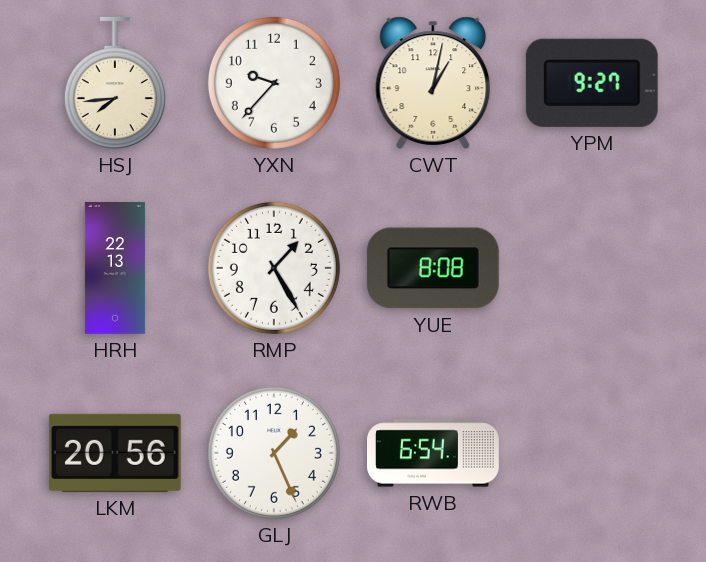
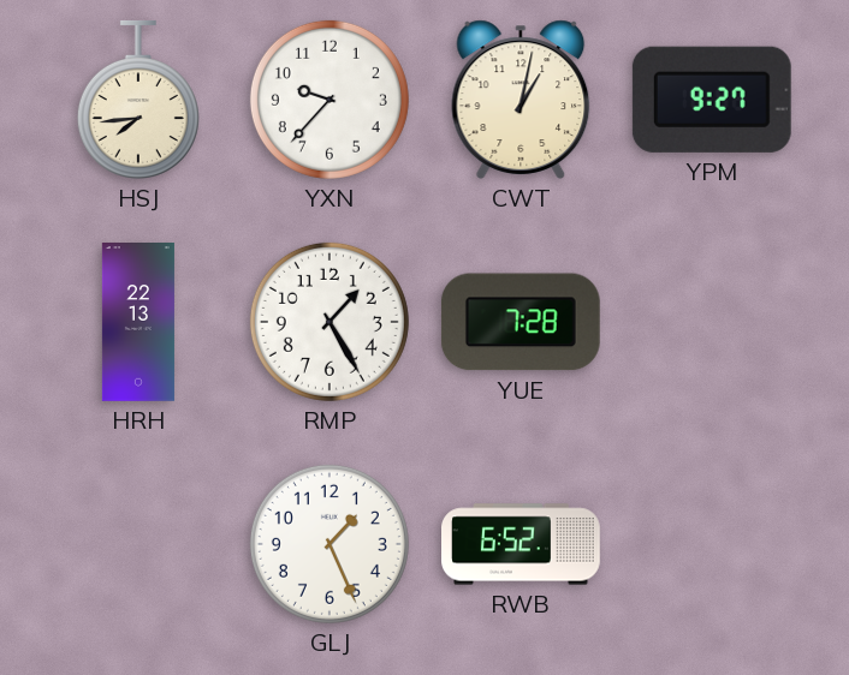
YUE: 8:08 -> 7:28 (521, 322)
LKM: 20:56 -> none (115, 453)
RWB: 6:54 -> 6:52 (522, 544)
